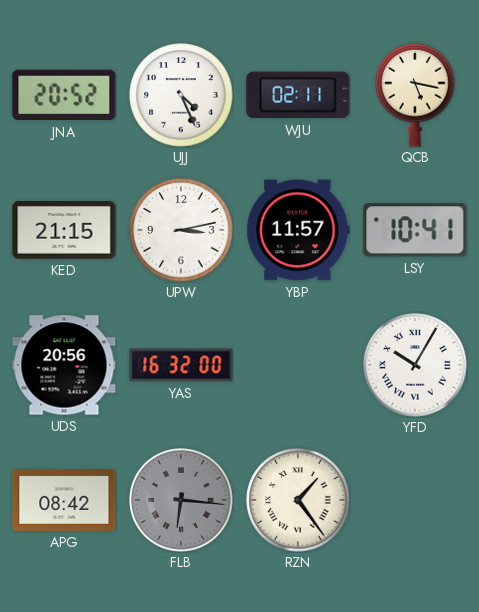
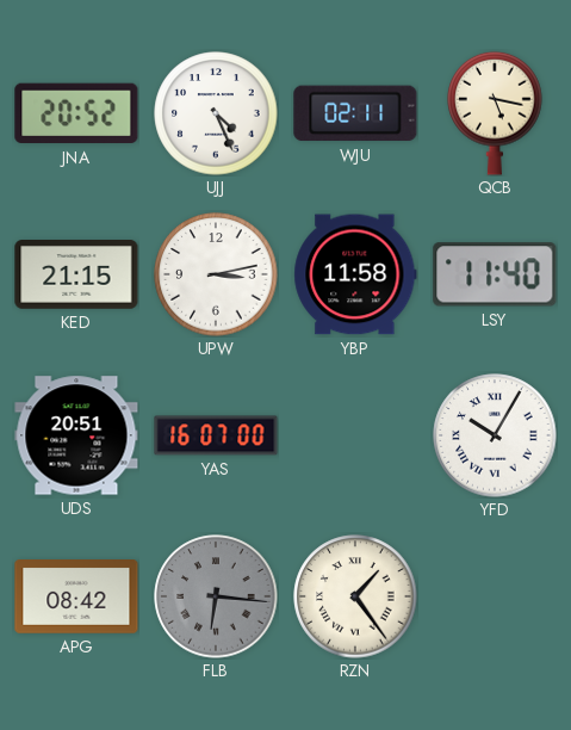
YBP: 11:57 -> 11:58 (355, 274)
LSY: 10:41 -> 11:40 (495, 274)
UDS: 20:56 -> 20:51 (76, 435)
YAS: 16:32 -> 16:07 (216, 435)
